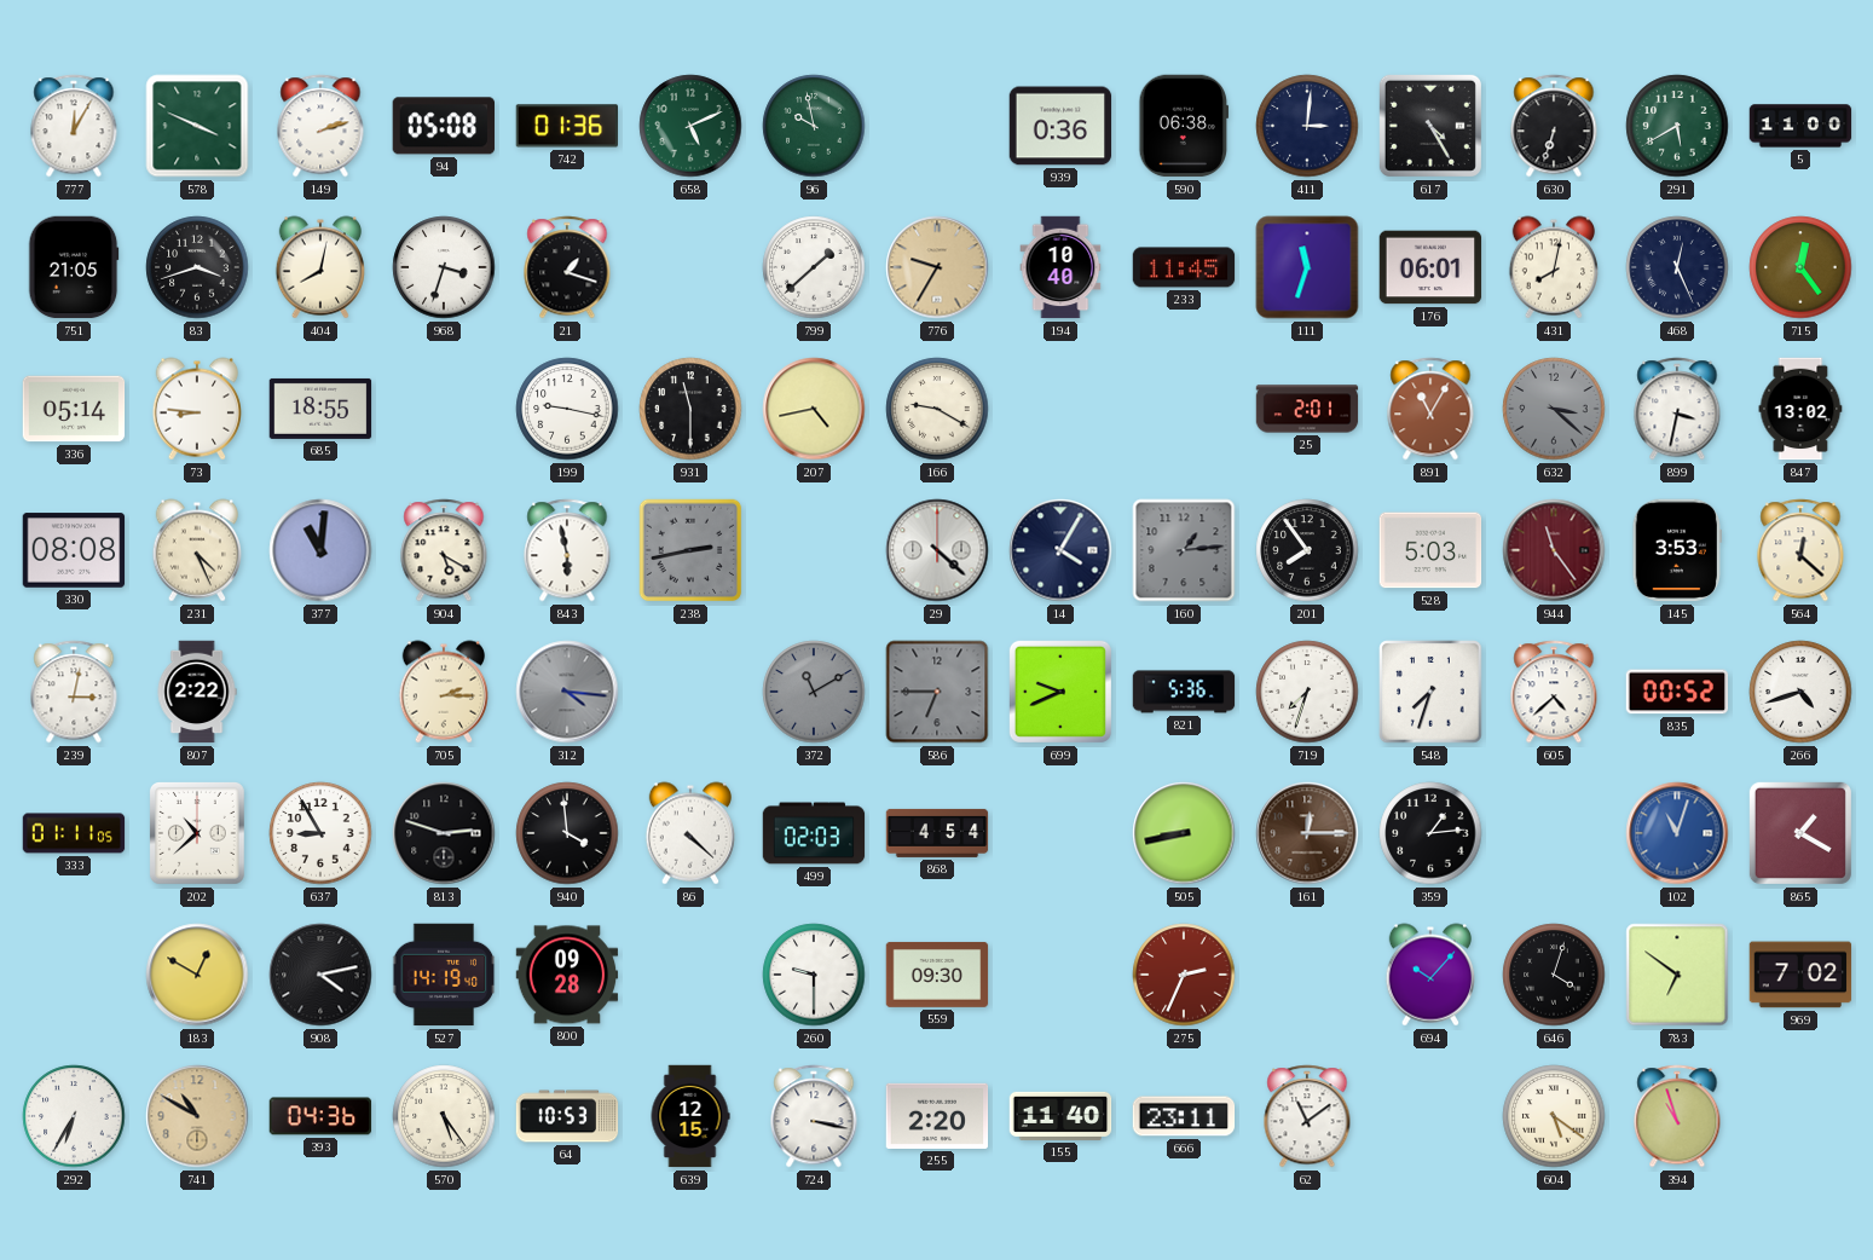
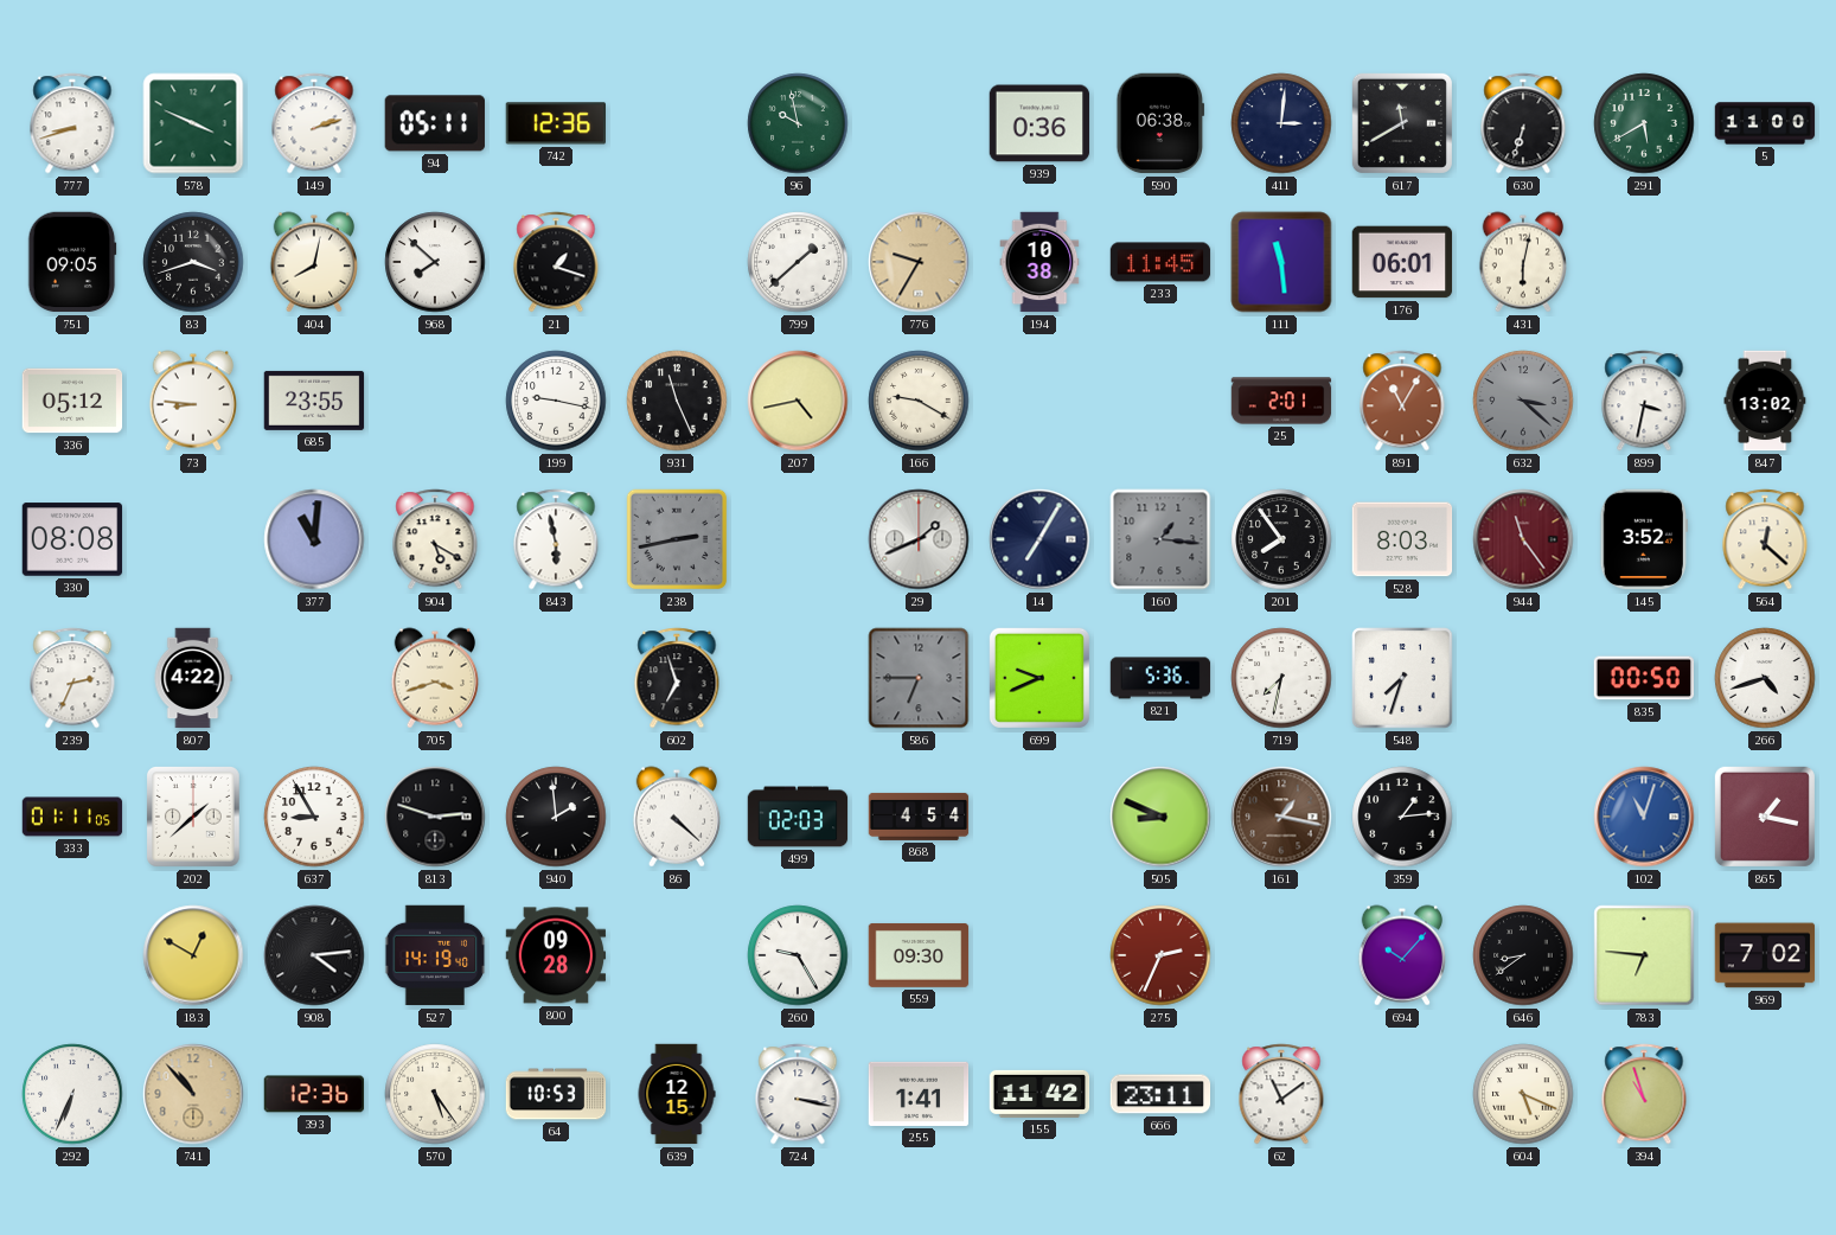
777: 12:05 -> 8:42 (72, 123)
94: 05:08 -> 05:11 (435, 123)
742: 01:36 -> 12:36 (555, 123)
658: 5:11 -> none (690, 126)
617: 4:25 -> 11:40 (1402, 123)
751: 21:05 -> 09:05 (72, 262)
968: 3:33 -> 7:52 (435, 262)
194: 10:40 -> 10:38 (1039, 262)
111: 11:33 -> 11:29 (1281, 262)
431: 8:02 -> 6:02 (1523, 262)
468: 12:26 -> none (1677, 267)
715: 12:24 -> none (1800, 267)
336: 05:14 -> 05:12 (72, 401)
685: 18:55 -> 23:55 (314, 401)
931: 11:30 -> 11:26 (677, 401)
231: 4:26 -> none (197, 550)
29: 4:22 -> 1:41 (919, 539)
14: 4:05 -> 7:05 (1039, 539)
160: 1:14 -> 1:16 (1160, 539)
528: 5:03 -> 8:03 (1402, 539)
145: 3:53 -> 3:52 (1644, 539)
239: 3:02 -> 2:34 (72, 678)
807: 2:22 -> 4:22 (193, 678)
705: 2:15 -> 3:42 (435, 678)
312: 4:16 -> none (567, 692)
602: none -> 6:57 (677, 678)
372: 11:10 -> none (814, 692)
719: 7:33 -> 7:32 (1281, 678)
605: 4:38 -> none (1554, 692)
835: 00:52 -> 00:50 (1644, 678)
202: 10:38 -> 1:38 (194, 818)
940: 3:59 -> 1:59 (556, 817)
505: 8:43 -> 8:49 (1160, 817)
161: 12:15 -> 1:17 (1281, 817)
865: 1:20 -> 1:17 (1765, 817)
908: 4:13 -> 4:14 (314, 955)
260: 9:30 -> 9:25 (798, 955)
646: 4:03 -> 8:39 (1523, 955)
783: 6:51 -> 6:46 (1644, 955)
292: 6:35 -> 6:34 (72, 1094)
741: 10:50 -> 10:53 (193, 1094)
393: 04:36 -> 12:36 (314, 1094)
255: 2:20 -> 1:41 (919, 1094)
155: 11:40 -> 11:42 (1039, 1094)
604: 5:21 -> 5:19 (1523, 1094)
